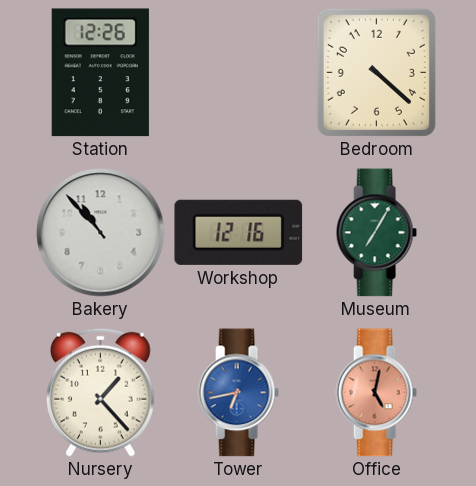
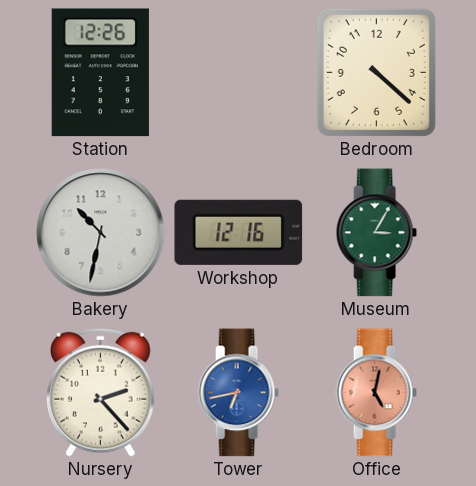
Bakery: 10:53 -> 10:32 (101, 233)
Museum: 7:05 -> 3:05 (376, 233)
Nursery: 1:23 -> 2:23 (101, 392)
